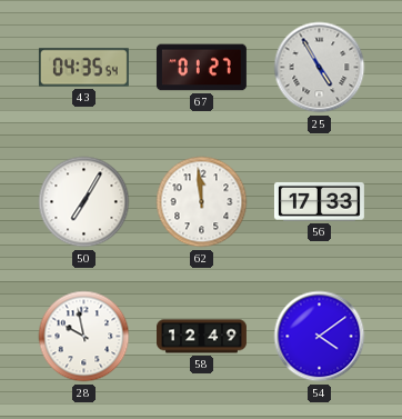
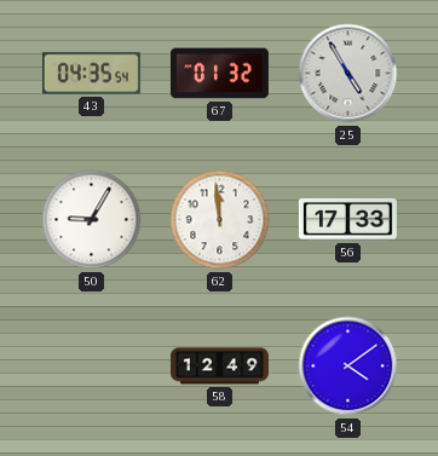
67: 01:27 -> 01:32 (219, 74)
50: 7:05 -> 9:05 (92, 220)
28: 9:58 -> none (84, 337)
